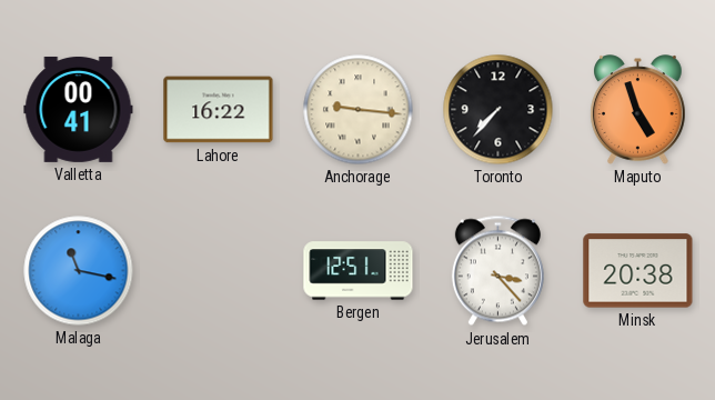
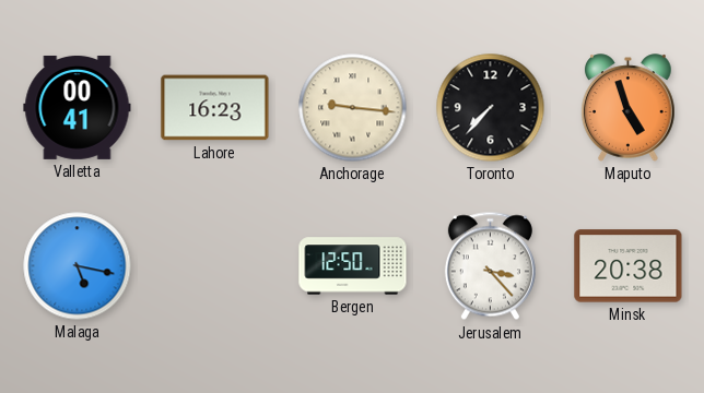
Lahore: 16:22 -> 16:23 (215, 108)
Malaga: 11:17 -> 5:17 (78, 266)
Bergen: 12:51 -> 12:50 (353, 266)
